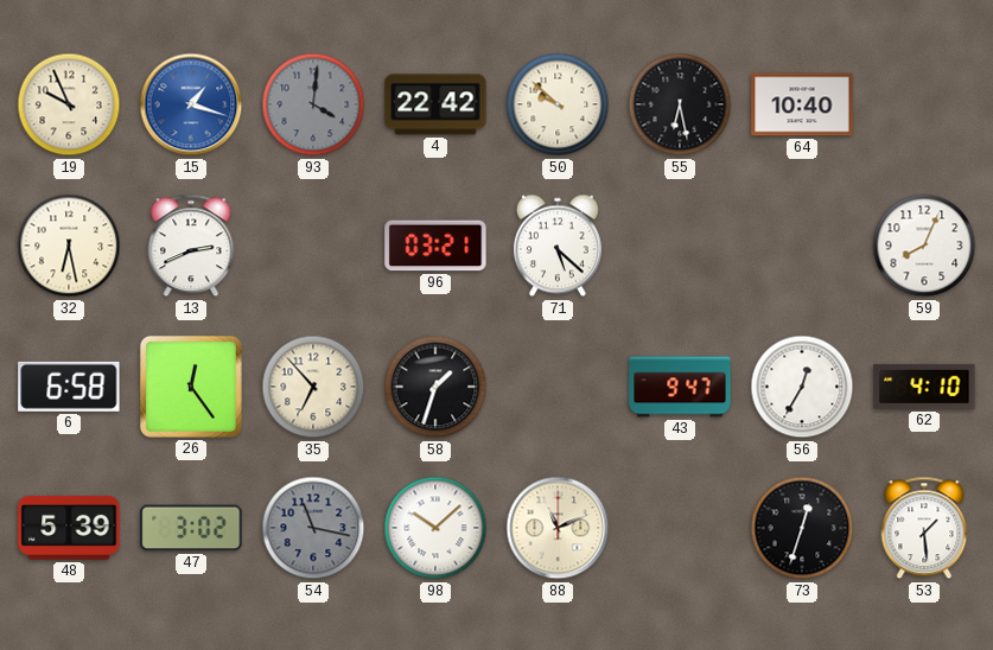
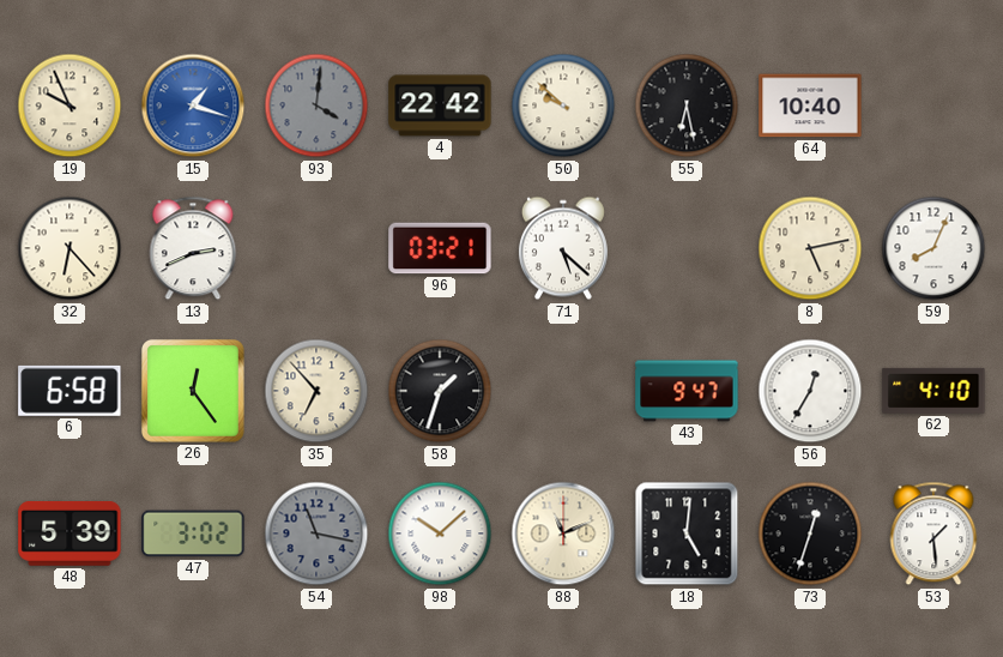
32: 6:28 -> 6:23 (70, 248)
8: none -> 5:13 (810, 248)
18: none -> 5:01 (687, 534)
